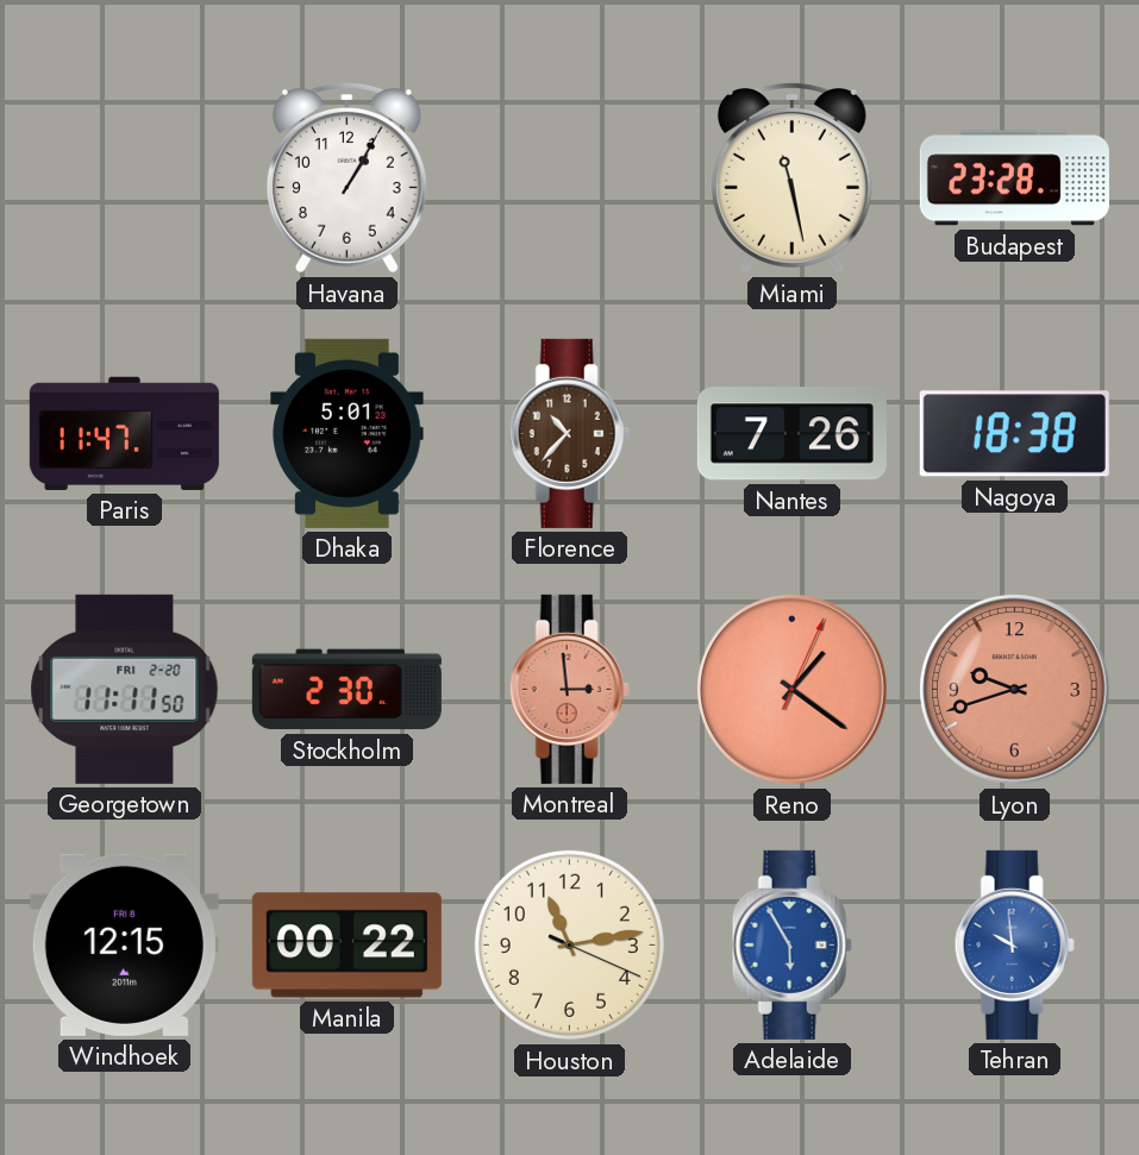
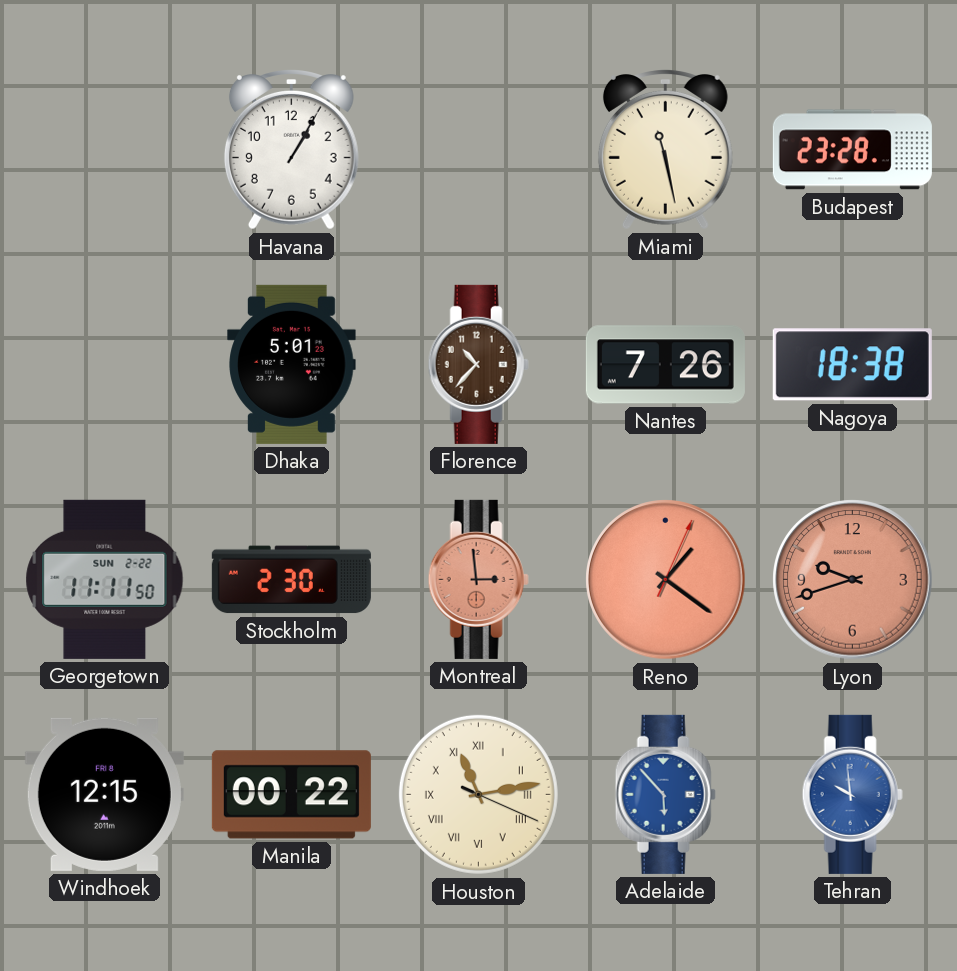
Paris: 11:47 -> none (124, 433)
Georgetown date: FRI 2-20 -> SUN 2-22 (105, 579)
Houston numerals: Arabic -> Roman (478, 794)
Adelaide: 5:55 -> 5:53 (665, 794)
